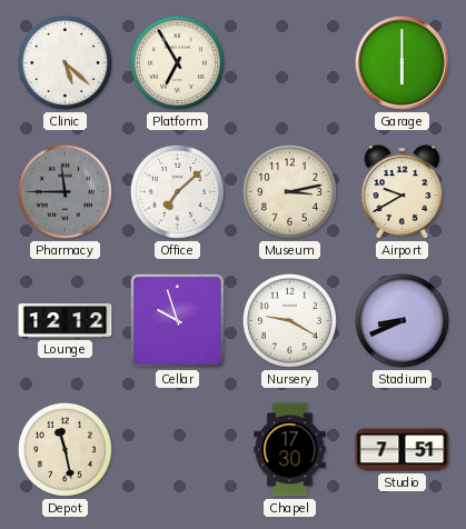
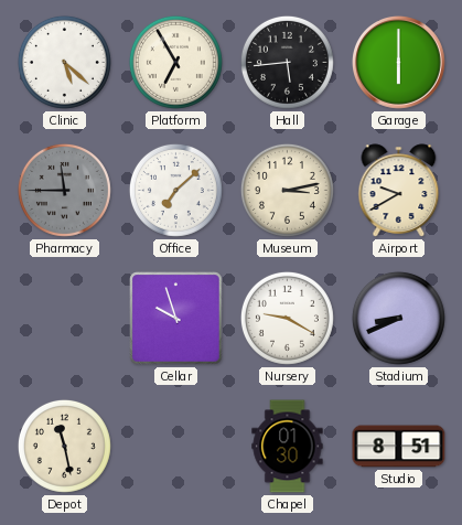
Hall: none -> 5:44 (287, 62)
Lounge: 12:12 -> none (66, 321)
Chapel: 17:30 -> 01:30 (288, 447)
Studio: 7:51 -> 8:51 (399, 447)
